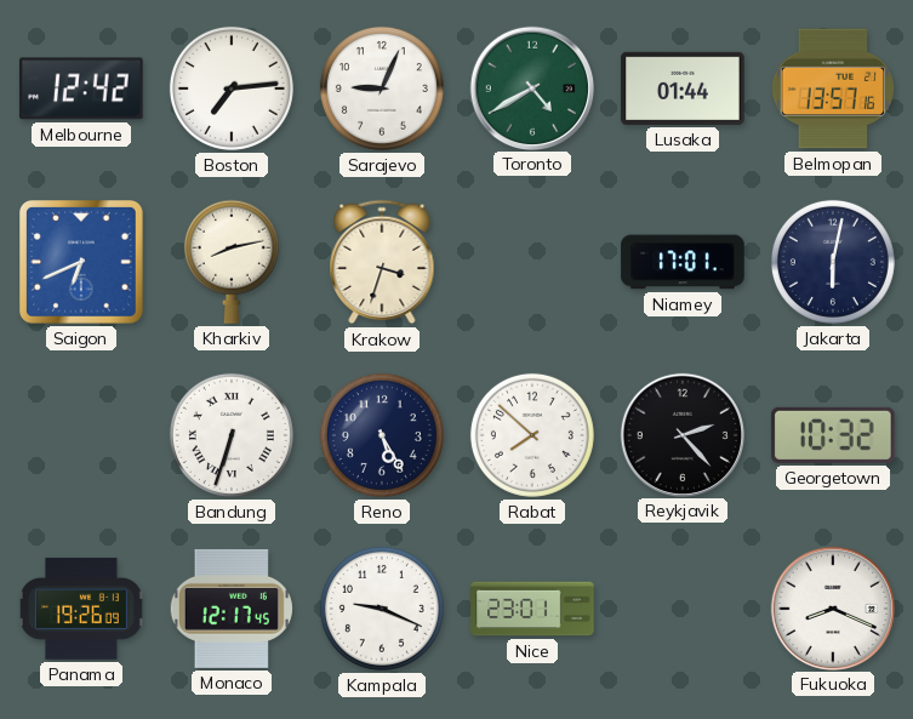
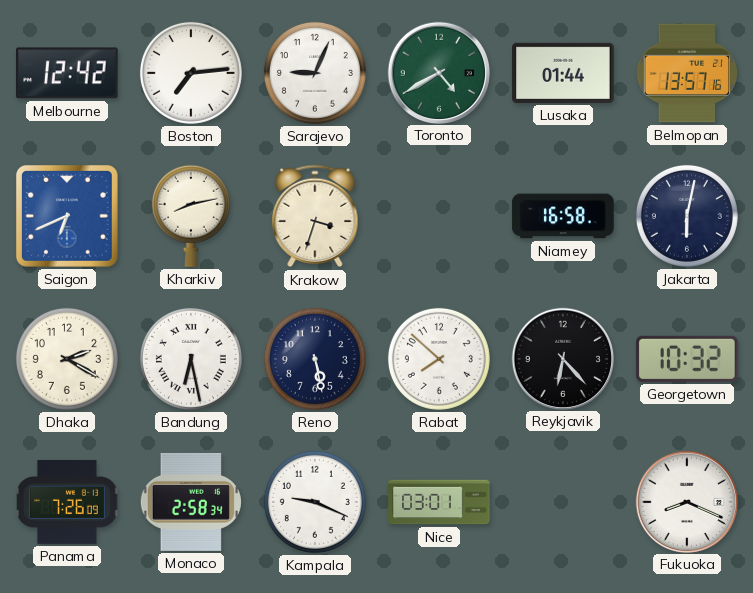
Niamey: 17:01 -> 16:58 (563, 216)
Dhaka: none -> 2:20 (67, 359)
Bandung: 6:33 -> 6:28 (191, 359)
Reno: 5:25 -> 5:28 (315, 359)
Reykjavik: 2:23 -> 6:23 (562, 358)
Panama: 19:26 -> 7:26 (67, 502)
Monaco: 12:17 -> 2:58 (191, 502)
Nice: 23:01 -> 03:01 (439, 502)
